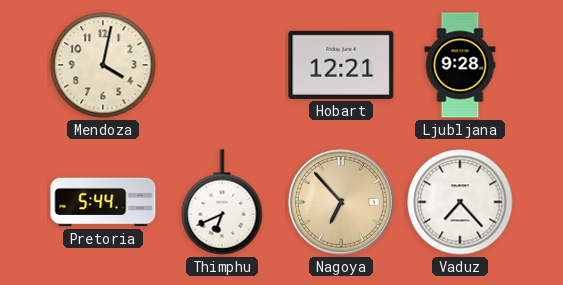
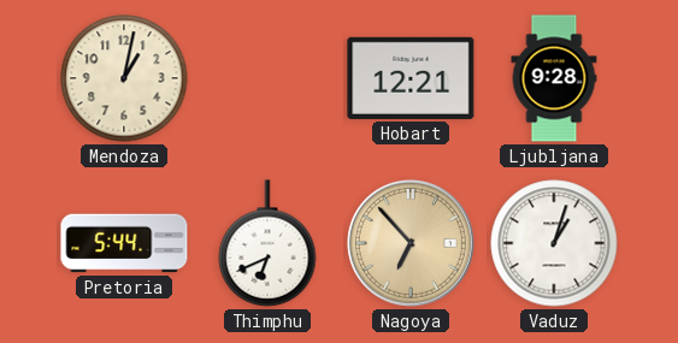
Mendoza: 4:02 -> 1:02 (124, 78)
Vaduz: 7:23 -> 1:03 (554, 243)
